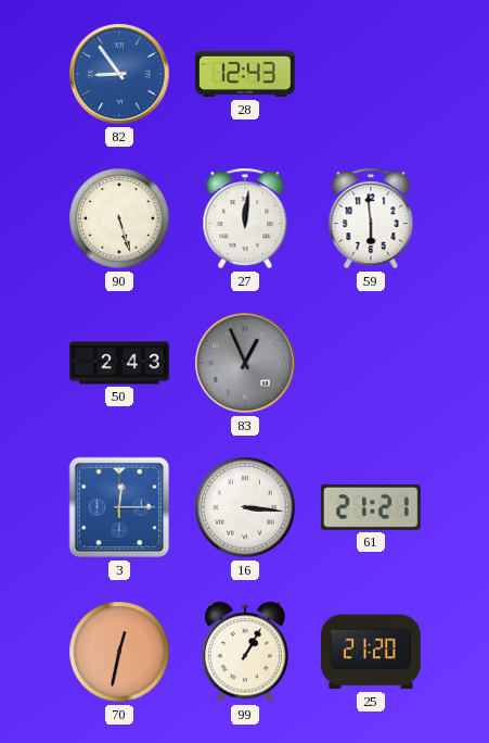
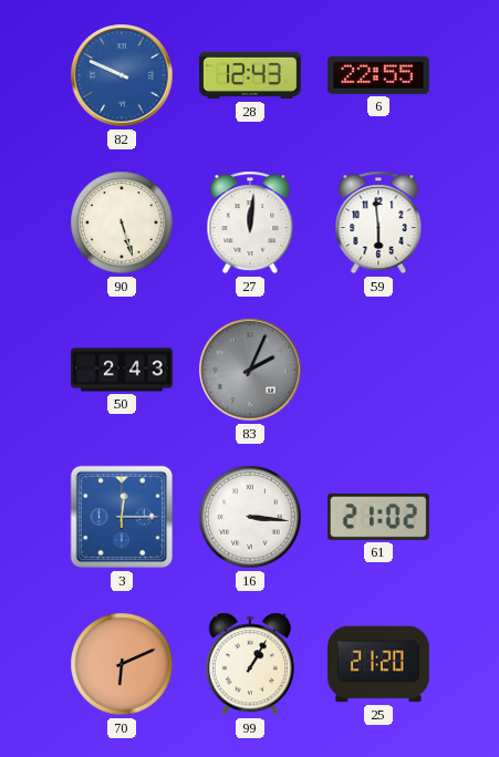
82: 8:54 -> 9:49 (122, 75)
6: none -> 22:55 (378, 75)
83: 12:56 -> 2:04 (250, 370)
61: 21:21 -> 21:02 (378, 517)
70: 12:32 -> 6:11 (122, 664)
